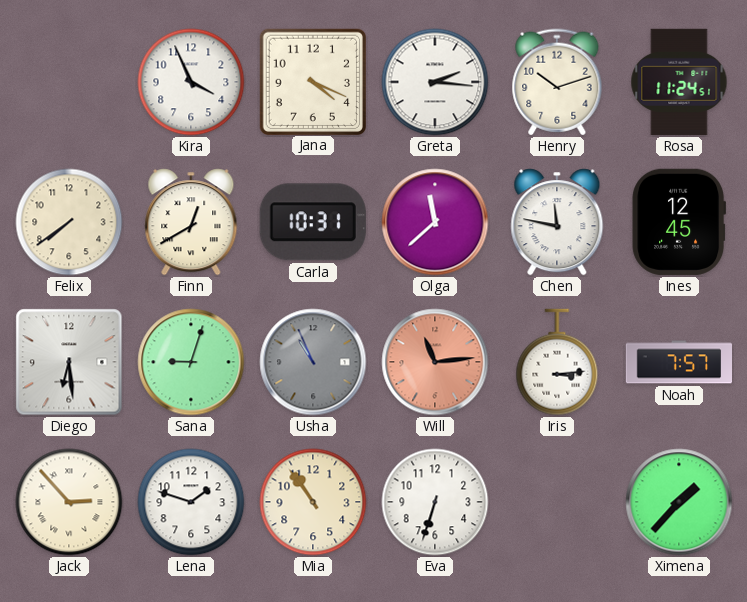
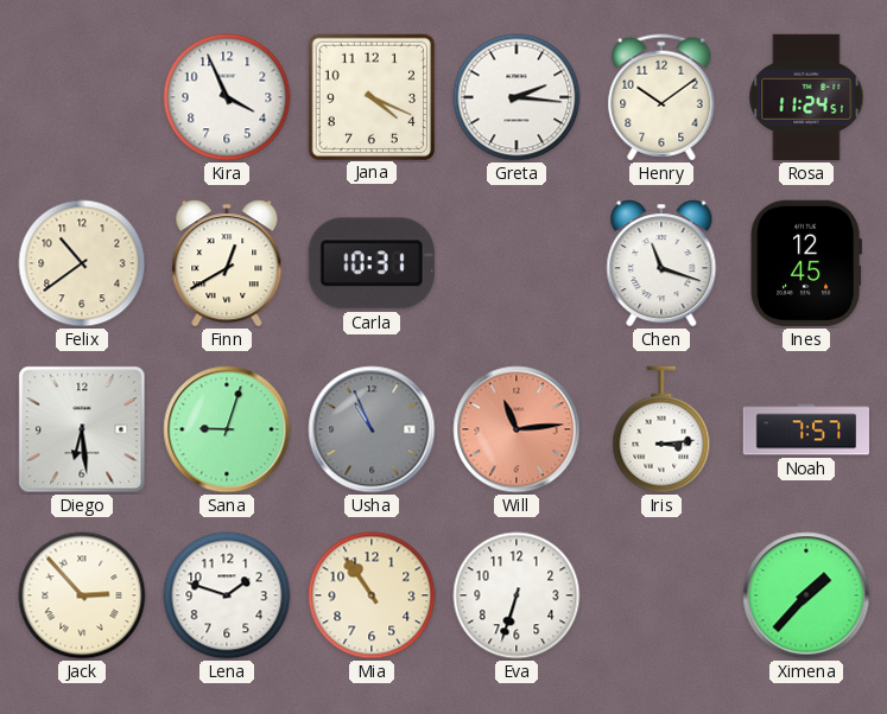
Henry: 10:12 -> 10:09 (661, 97)
Felix: 7:39 -> 10:39 (82, 263)
Olga: 11:38 -> none (435, 222)
Chen: 11:47 -> 11:18 (661, 263)
